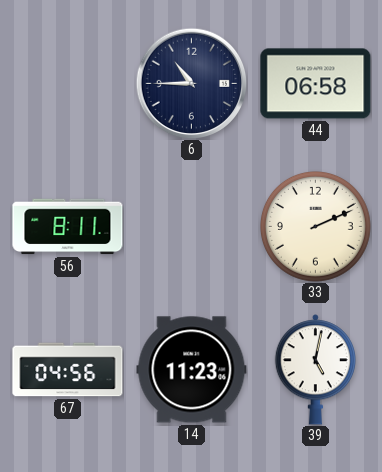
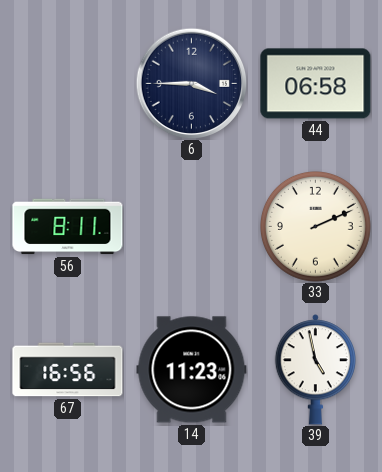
6: 10:45 -> 3:45 (191, 83)
67: 04:56 -> 16:56 (68, 370)
39: 5:02 -> 4:58 (315, 370)
